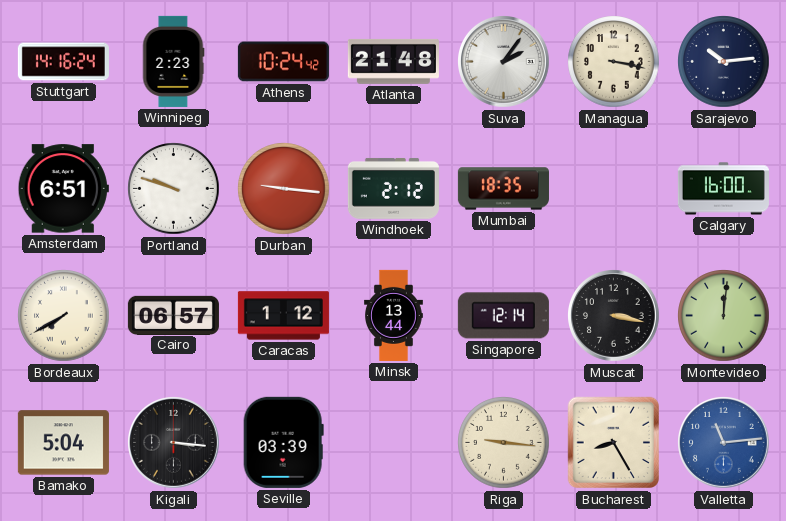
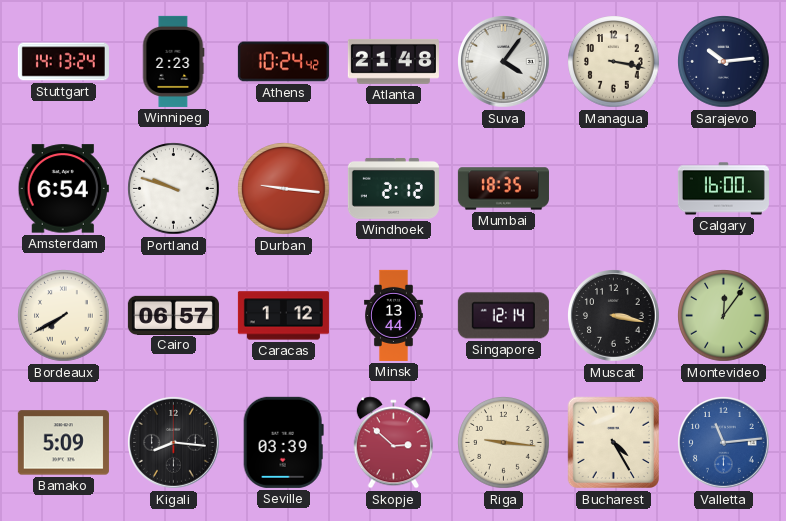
Stuttgart: 14:16 -> 14:13 (63, 62)
Suva: 2:06 -> 4:06 (504, 62)
Amsterdam: 6:51 -> 6:54 (63, 189)
Montevideo: 12:01 -> 12:06 (724, 316)
Bamako: 5:04 -> 5:09 (63, 443)
Kigali: 3:16 -> 8:16 (174, 443)
Skopje: none -> 2:52 (393, 443)
Bucharest: 8:25 -> 4:25 (614, 443)
